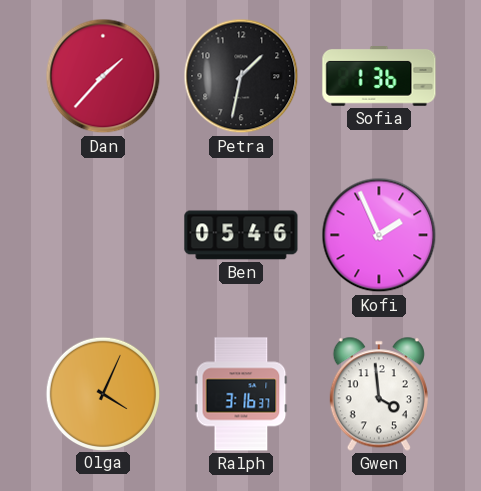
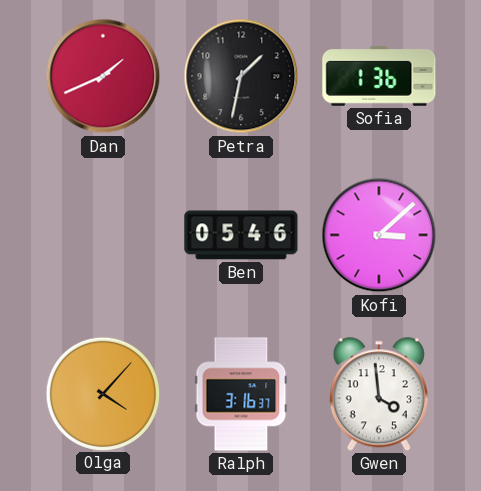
Dan: 1:37 -> 1:41 (103, 76)
Kofi: 1:56 -> 3:08 (379, 235)
Olga: 4:04 -> 4:07 (102, 393)
